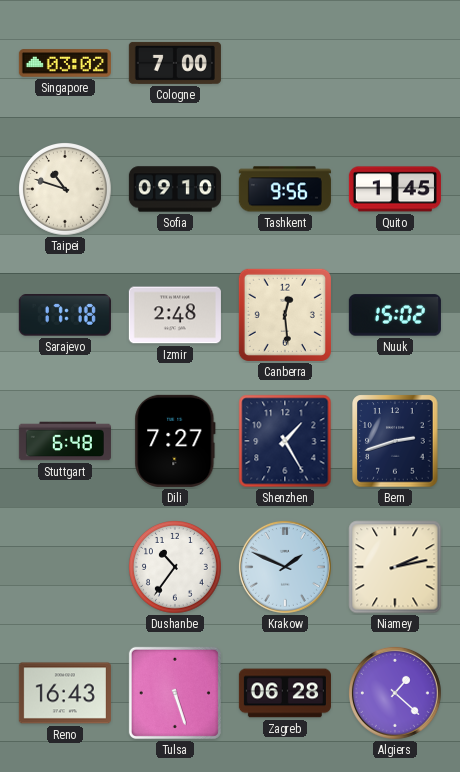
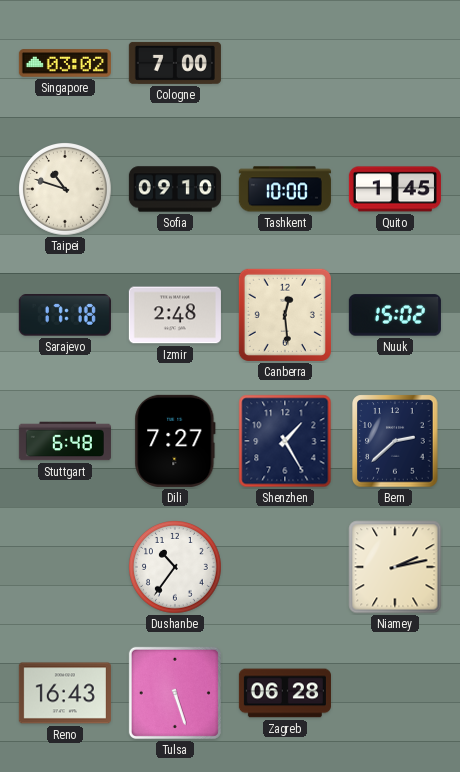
Tashkent: 9:56 -> 10:00 (285, 189)
Bern: 2:42 -> 2:38 (395, 441)
Krakow: 1:49 -> none (285, 567)
Algiers: 1:22 -> none (395, 693)
